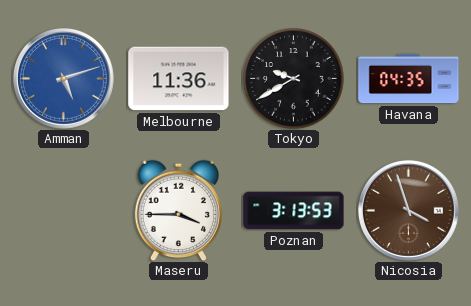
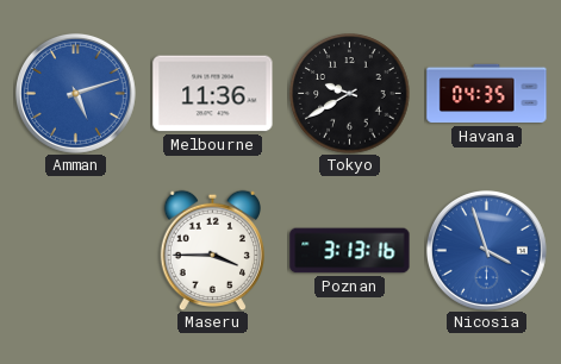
Poznan: 3:13:53 -> 3:13:16 (350, 251)
Nicosia dial: brown -> blue (486, 250)
